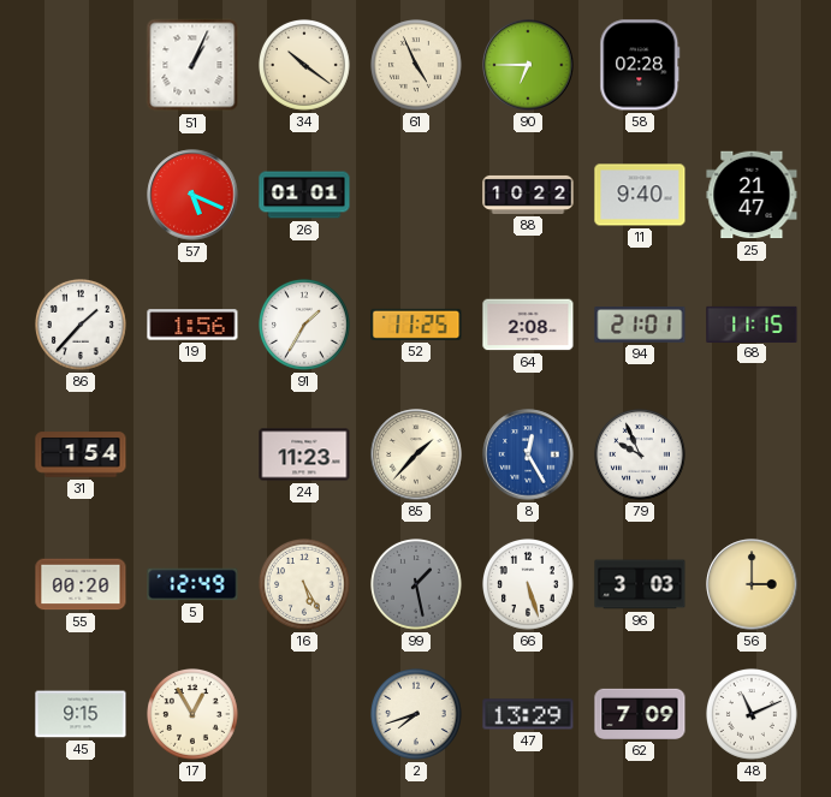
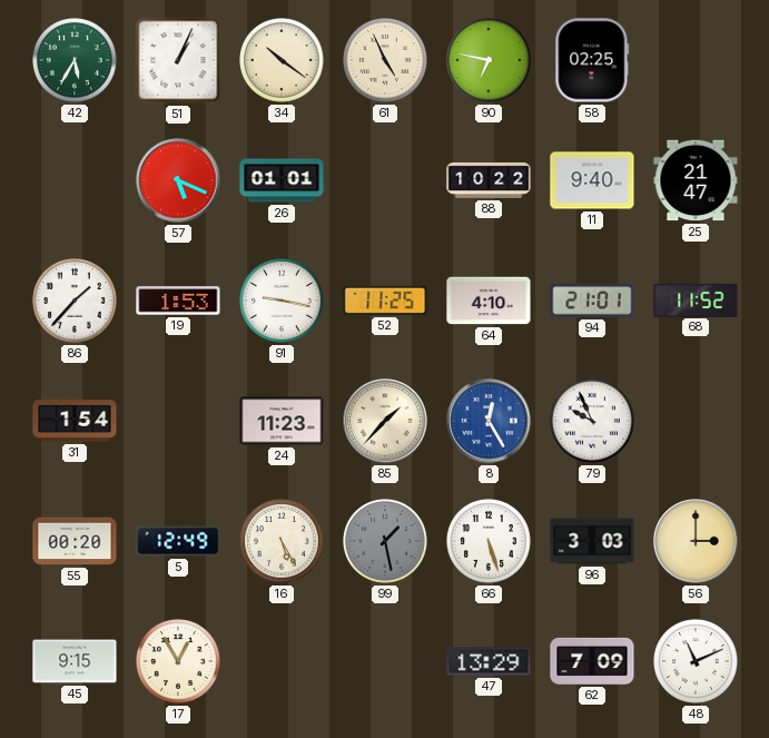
42: none -> 5:35 (76, 61)
90: 6:45 -> 6:47 (489, 60)
58: 02:28 -> 02:25 (592, 60)
19: 1:56 -> 1:53 (178, 301)
91: 1:35 -> 9:17 (283, 302)
64: 2:08 -> 4:10 (489, 301)
68: 11:15 -> 11:52 (696, 299)
2: 7:42 -> none (417, 715)
